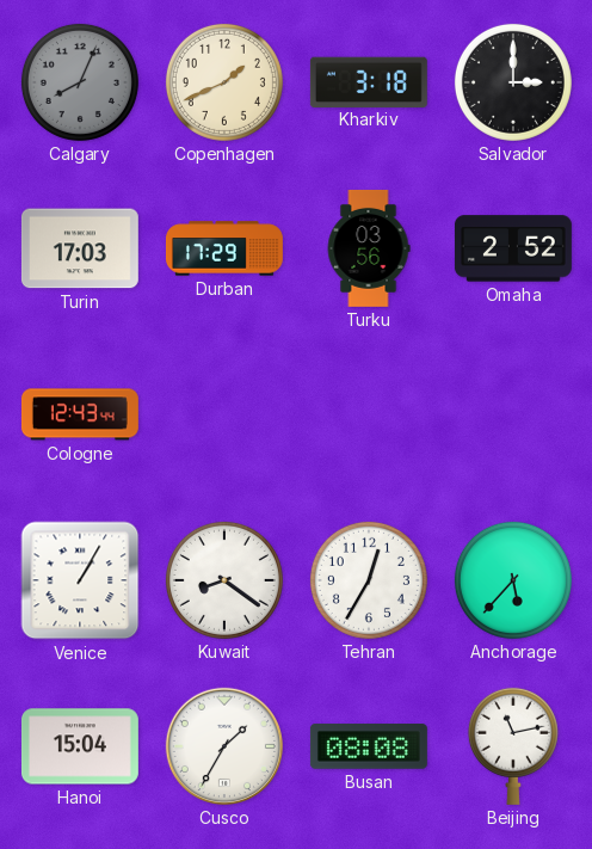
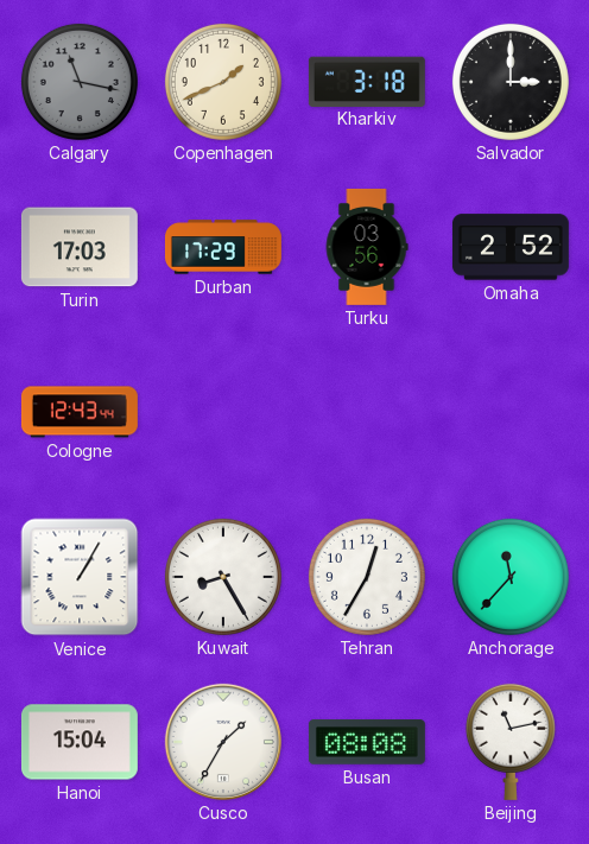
Calgary: 8:04 -> 11:17 (80, 82)
Kuwait: 8:21 -> 8:25 (223, 577)
Anchorage: 5:37 -> 11:37 (511, 577)
